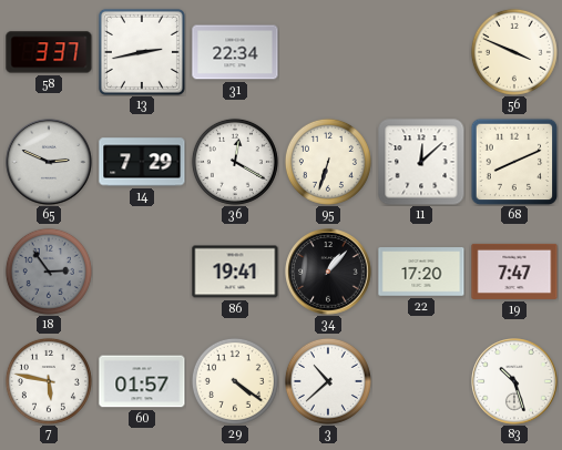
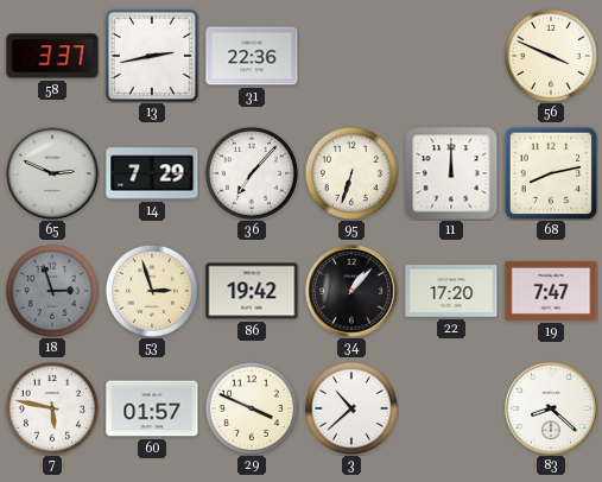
31: 22:34 -> 22:36 (252, 56)
36: 12:20 -> 7:07 (252, 173)
11: 12:08 -> 12:00 (451, 173)
68: 8:11 -> 8:13 (551, 173)
18: 2:54 -> 2:57 (52, 291)
53: none -> 2:57 (152, 291)
86: 19:41 -> 19:42 (252, 291)
29: 4:21 -> 3:49 (252, 408)
83: 10:27 -> 8:22 (551, 408)
